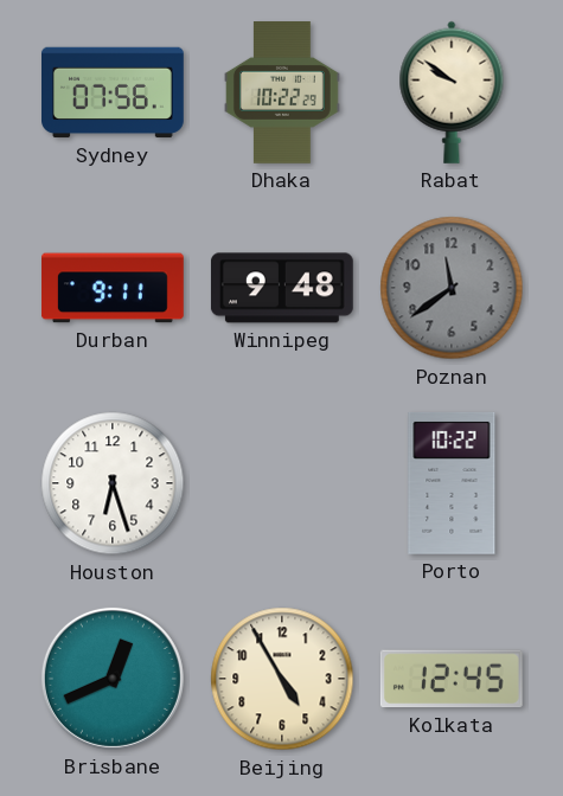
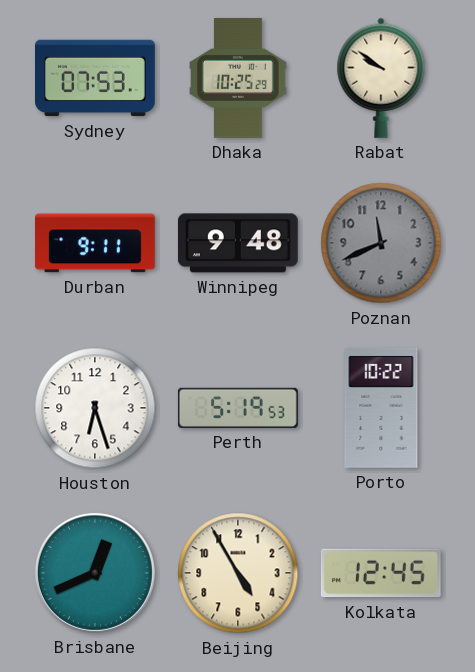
Sydney: 07:56 -> 07:53 (96, 78)
Dhaka: 10:22 -> 10:25 (238, 79)
Poznan: 11:39 -> 11:41 (381, 243)
Perth: none -> 5:19 (238, 408)
